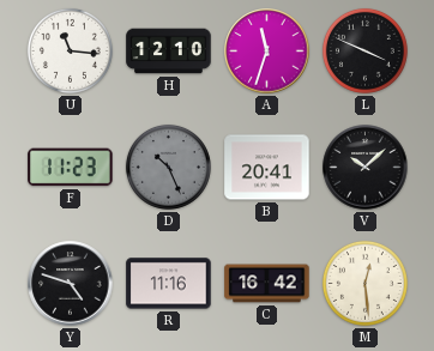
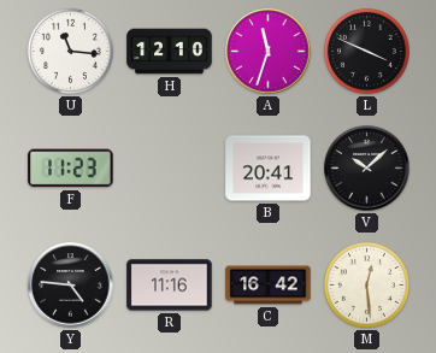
D: 10:26 -> none (168, 167)
Y: 4:48 -> 4:46 (71, 286)
